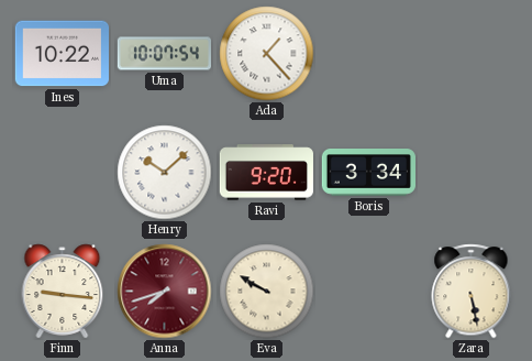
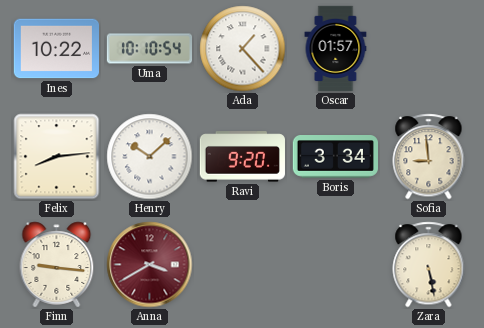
Uma: 10:07 -> 10:10 (149, 49)
Oscar: none -> 01:57 (336, 49)
Felix: none -> 8:14 (57, 157)
Sofia: none -> 8:59 (429, 157)
Anna: 7:42 -> 3:40 (150, 265)
Eva: 9:50 -> none (267, 292)
